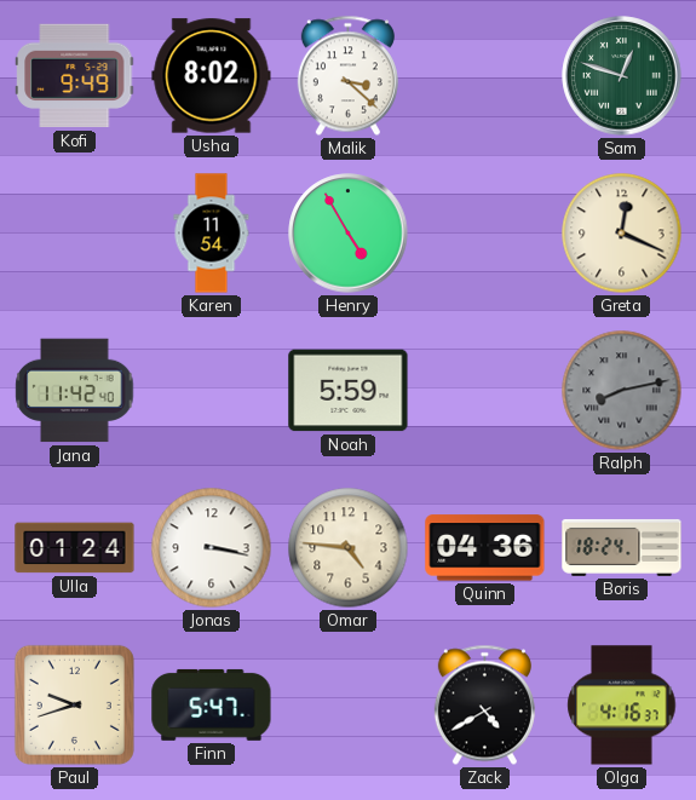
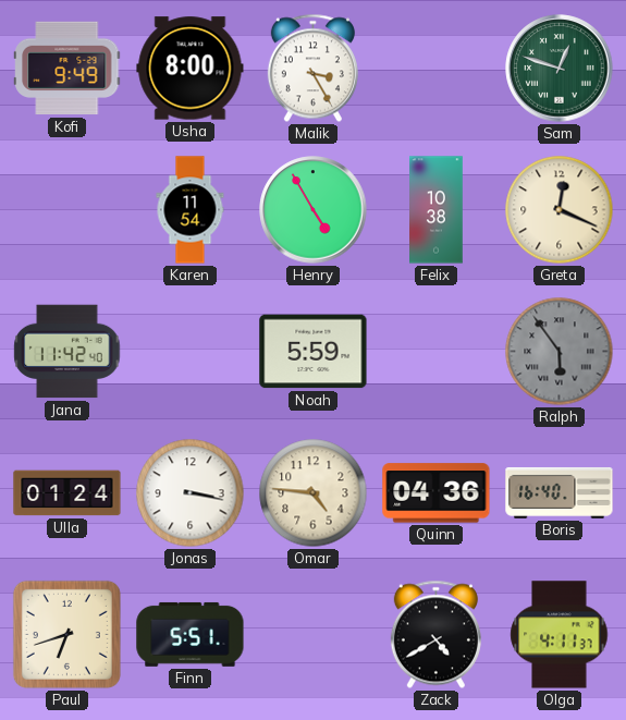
Usha: 8:02 -> 8:00 (191, 69)
Malik: 3:22 -> 3:25 (312, 69)
Felix: none -> 10:38 (437, 210)
Ralph: 8:13 -> 5:54 (560, 352)
Boris: 18:24 -> 16:40 (560, 492)
Paul: 9:42 -> 6:42 (66, 634)
Finn: 5:47 -> 5:51 (191, 634)
Olga: 4:16 -> 4:11 (560, 635)
